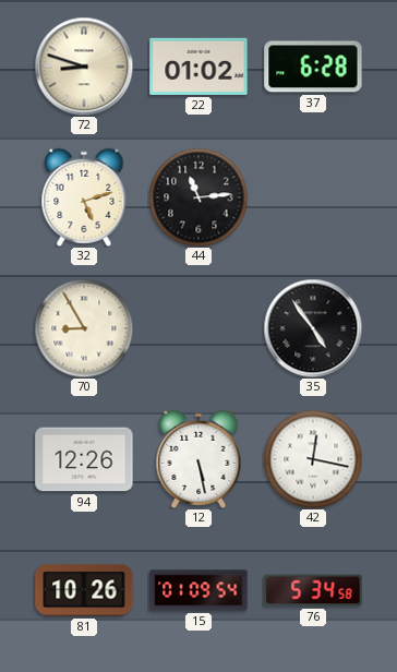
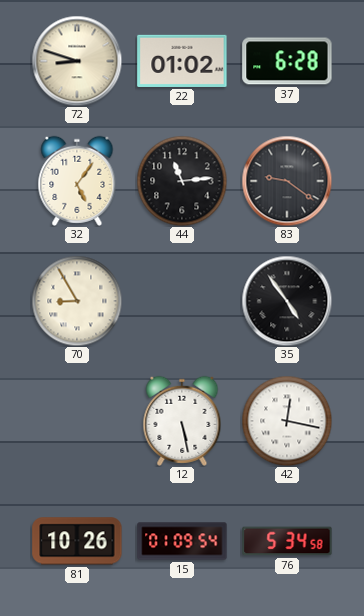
32: 5:12 -> 5:06 (77, 181)
83: none -> 9:21 (287, 181)
94: 12:26 -> none (84, 459)
